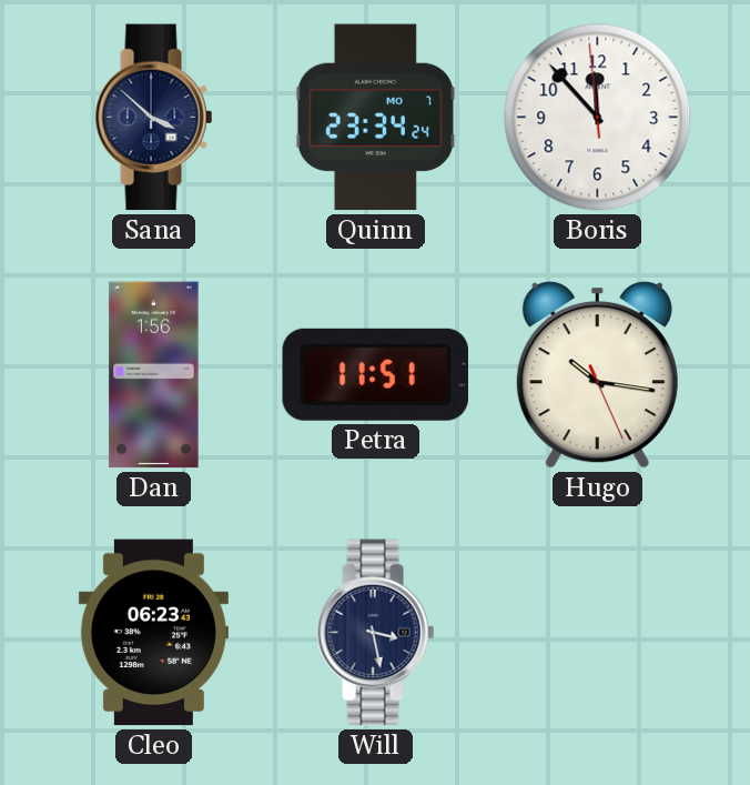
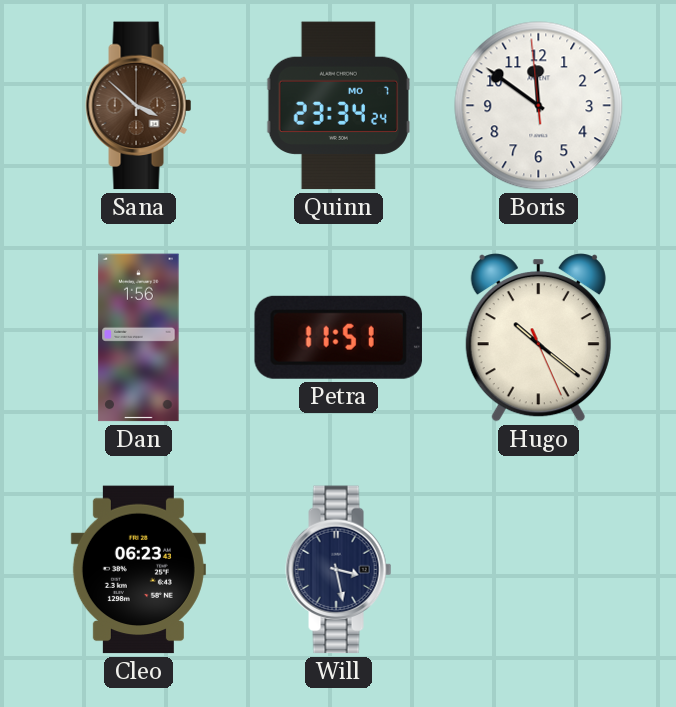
Sana dial: navy -> brown (139, 106)
Boris: 11:52 -> 11:50 (539, 106)
Hugo: 10:16 -> 10:21 (538, 338)
